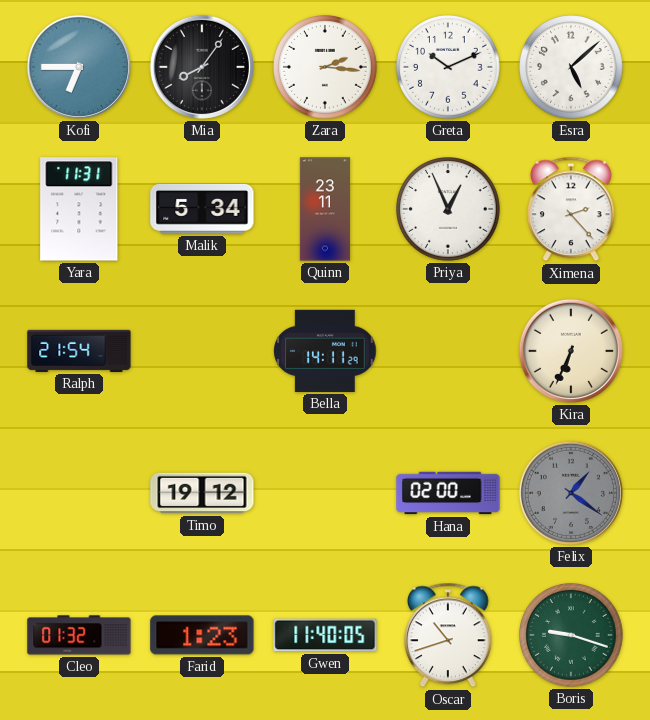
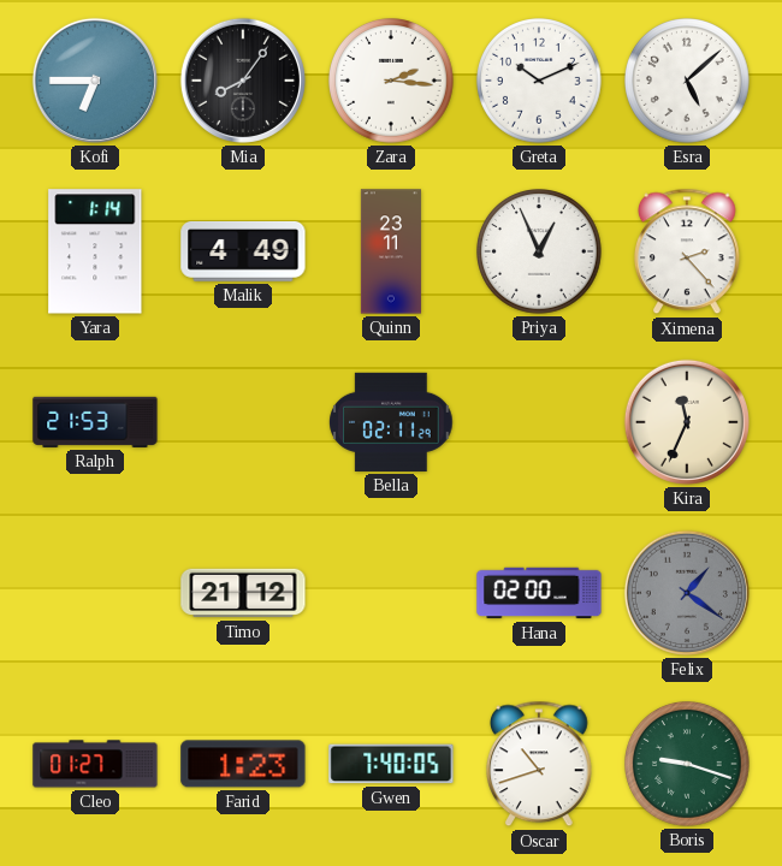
Yara: 11:31 -> 1:14 (95, 251)
Malik: 5:34 -> 4:49 (243, 251)
Ralph: 21:54 -> 21:53 (95, 422)
Bella: 14:11 -> 02:11 (391, 422)
Kira: 6:34 -> 11:34 (687, 422)
Timo: 19:12 -> 21:12 (243, 593)
Cleo: 01:32 -> 01:27 (95, 764)
Gwen: 11:40 -> 7:40 (391, 764)
